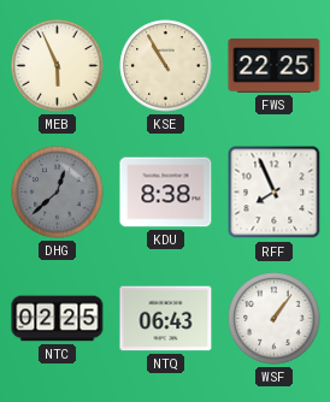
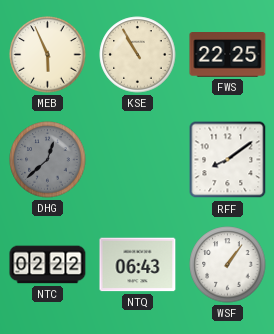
KDU: 8:38 -> none (166, 193)
RFF: 7:56 -> 8:09 (228, 160)
NTC: 02:25 -> 02:22 (48, 265)
